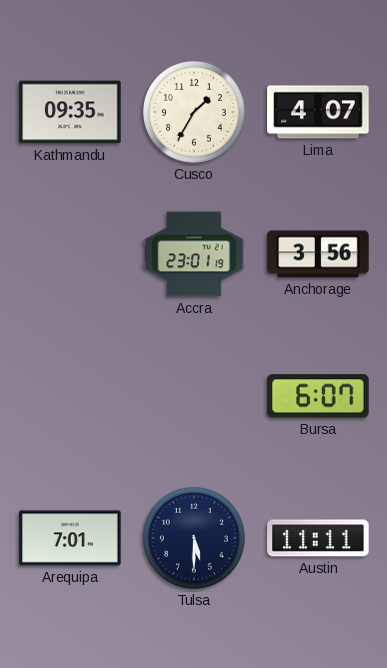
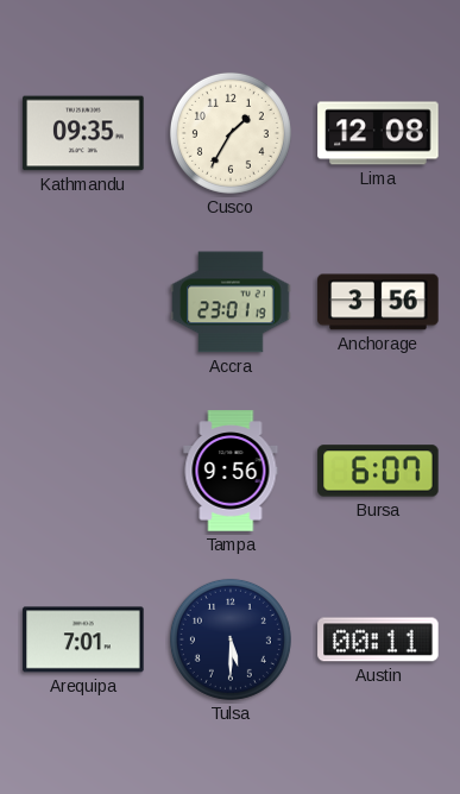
Lima: 4:07 -> 12:08 (378, 133)
Tampa: none -> 9:56 (231, 471)
Austin: 11:11 -> 00:11 (378, 639)
